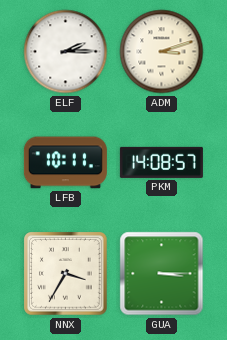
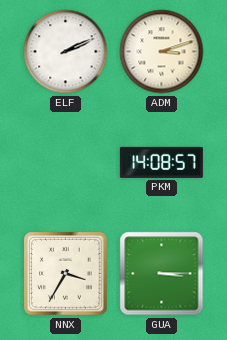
ELF: 2:15 -> 2:11 (66, 52)
LFB: 10:11 -> none (65, 163)
